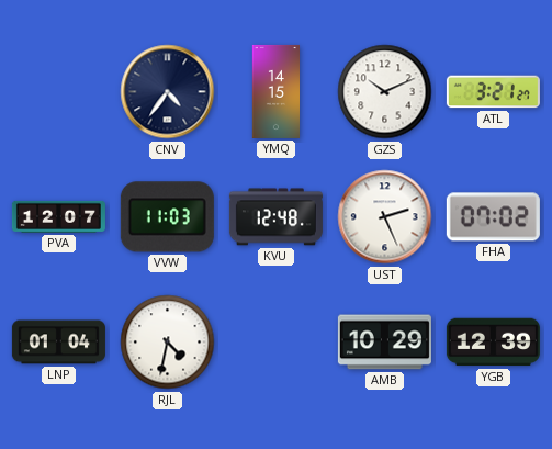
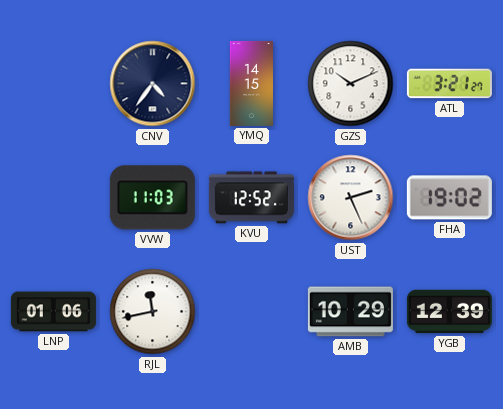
PVA: 12:07 -> none (58, 216)
KVU: 12:48 -> 12:52 (251, 198)
FHA: 07:02 -> 19:02 (449, 198)
LNP: 01:04 -> 01:06 (53, 312)
RJL: 4:32 -> 11:43 (153, 312)
